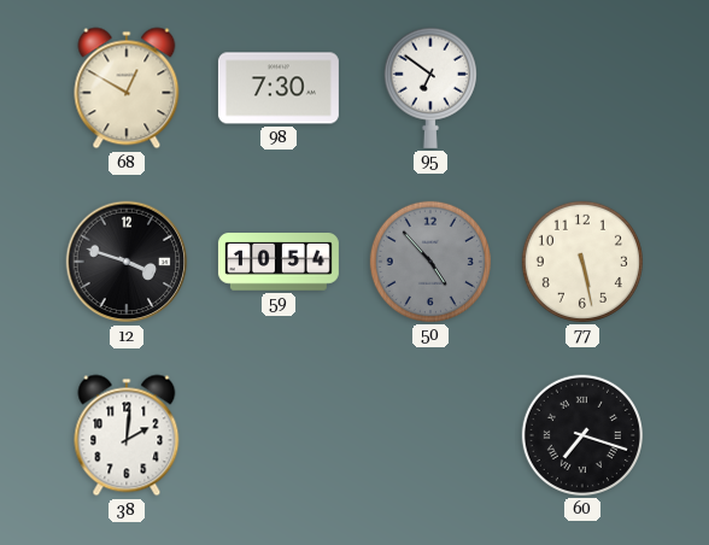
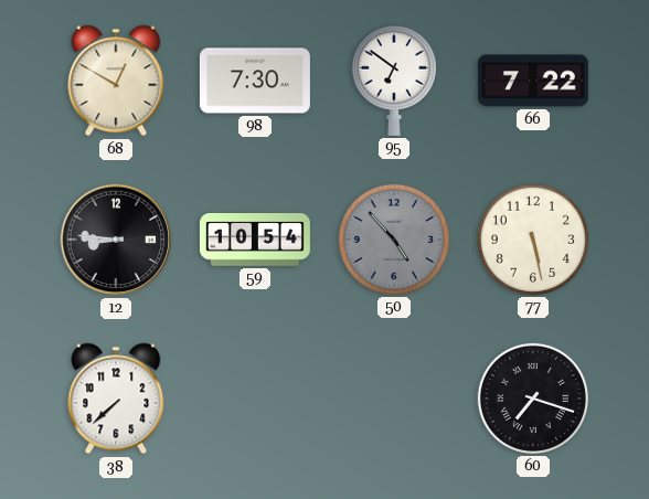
66: none -> 7:22 (533, 81)
12: 3:48 -> 8:46 (116, 240)
38: 2:01 -> 7:38 (116, 399)
